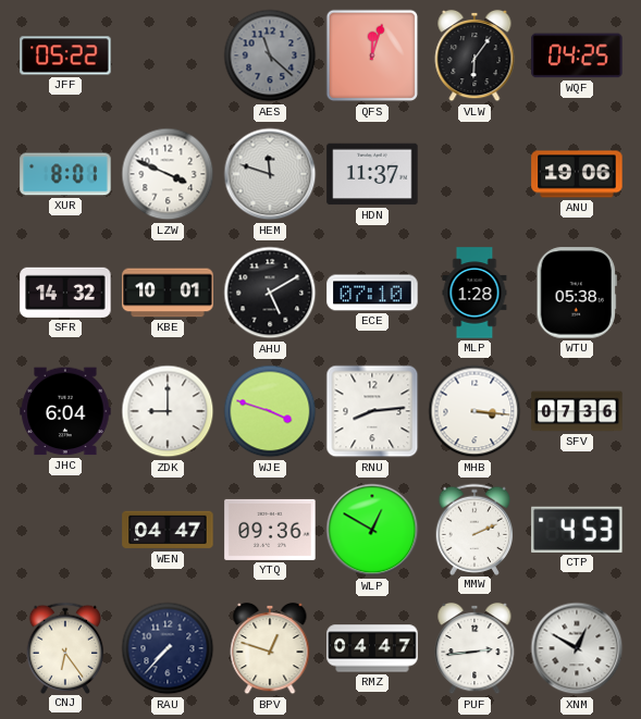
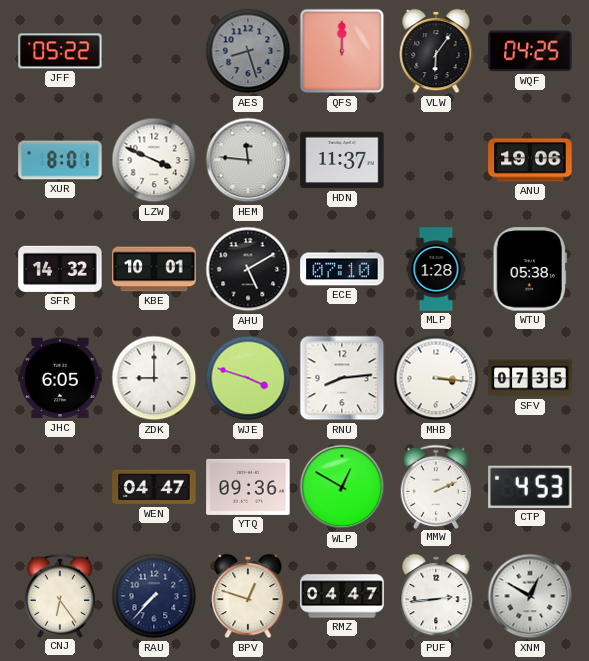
AES: 11:22 -> 8:27 (248, 51)
QFS: 12:03 -> 12:00 (342, 51)
HEM: 11:48 -> 11:46 (248, 160)
JHC: 6:04 -> 6:05 (60, 378)
SFV: 07:36 -> 07:35 (530, 378)
